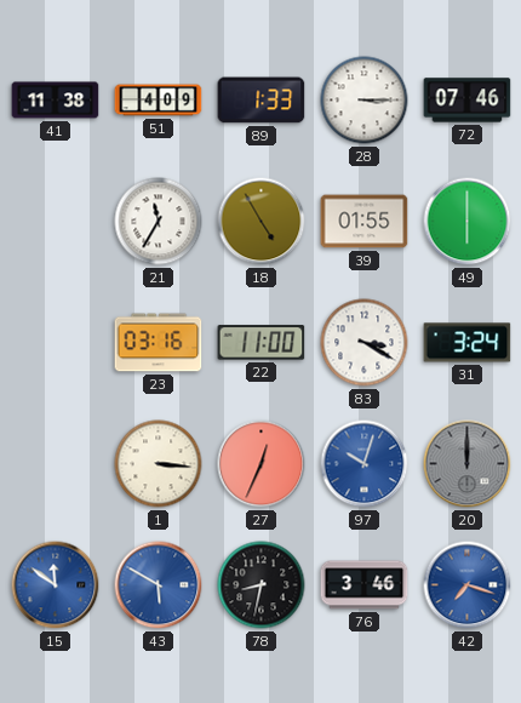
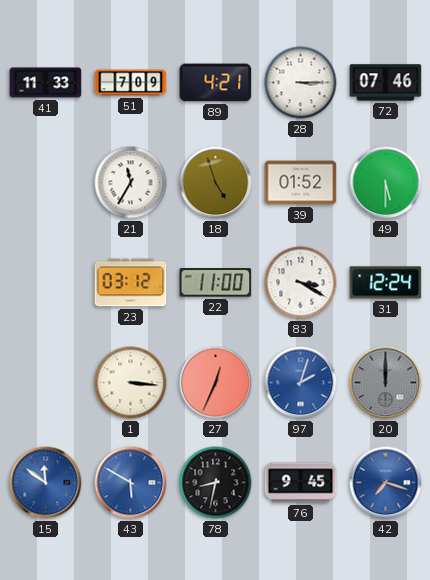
41: 11:38 -> 11:33 (46, 83)
51: 4:09 -> 7:09 (131, 83)
89: 1:33 -> 4:21 (216, 83)
18: 4:55 -> 4:57 (216, 183)
39: 01:55 -> 01:52 (301, 183)
49: 6:00 -> 5:30 (386, 183)
23: 03:16 -> 03:12 (131, 283)
31: 3:24 -> 12:24 (386, 283)
97: 10:03 -> 2:03 (301, 383)
76: 3:46 -> 9:45 (301, 483)
